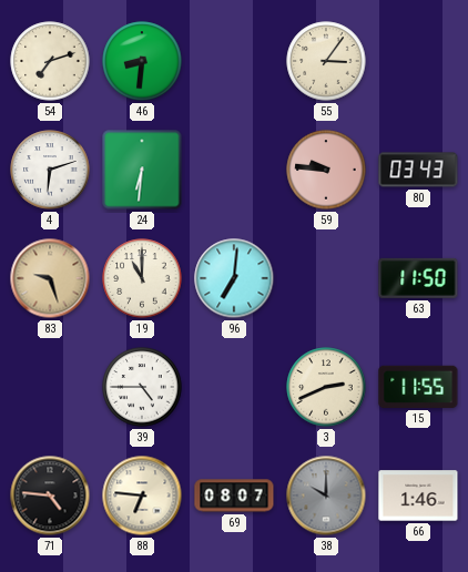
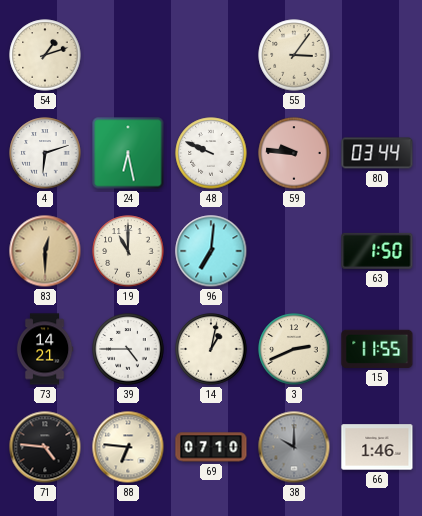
54: 7:12 -> 1:12 (45, 55)
46: 8:31 -> none (142, 61)
24: 6:31 -> 6:28 (128, 153)
48: none -> 9:49 (211, 153)
80: 03:43 -> 03:44 (377, 153)
83: 9:27 -> 12:30 (45, 251)
63: 11:50 -> 1:50 (377, 251)
73: none -> 14:21 (45, 349)
14: none -> 1:02 (211, 349)
69: 08:07 -> 07:10 (211, 447)
